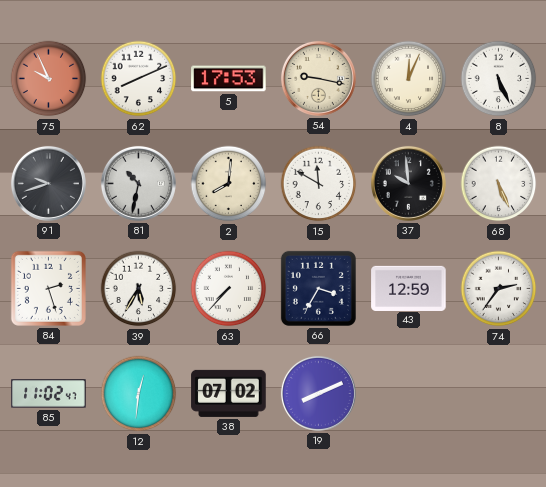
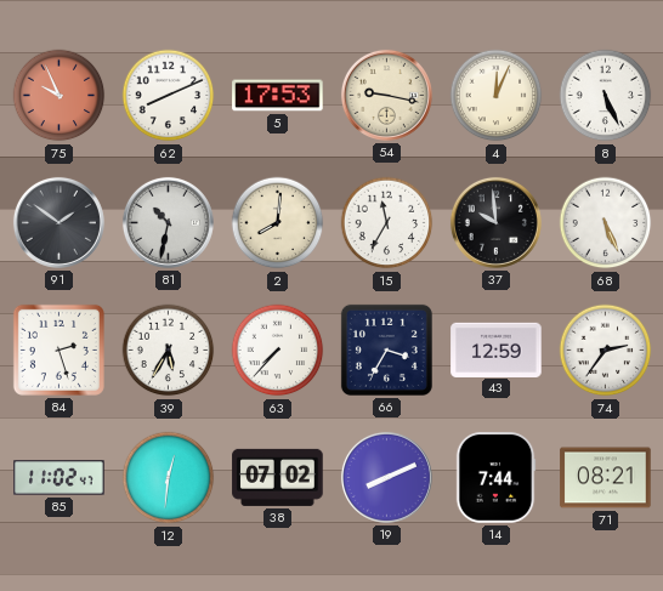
91: 9:42 -> 1:51 (58, 222)
15: 11:50 -> 11:35 (387, 223)
14: none -> 7:44 (495, 478)
71: none -> 08:21 (606, 478)
